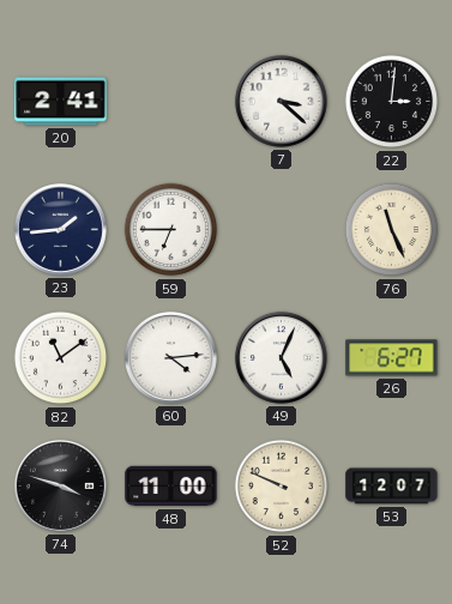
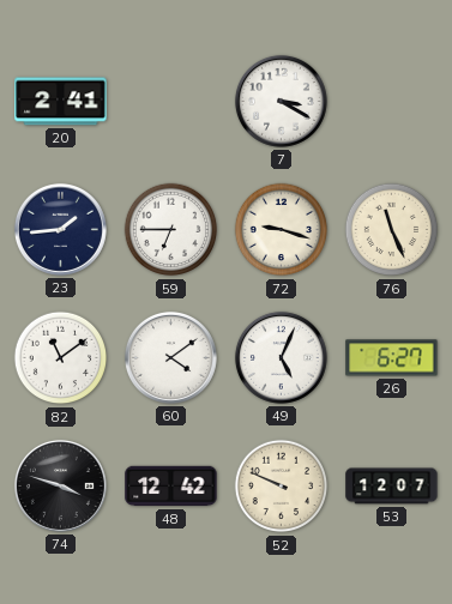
7: 3:22 -> 3:20 (281, 101)
22: 3:01 -> none (392, 102)
72: none -> 9:18 (282, 230)
60: 4:14 -> 4:09 (170, 357)
48: 11:00 -> 12:42 (171, 487)
